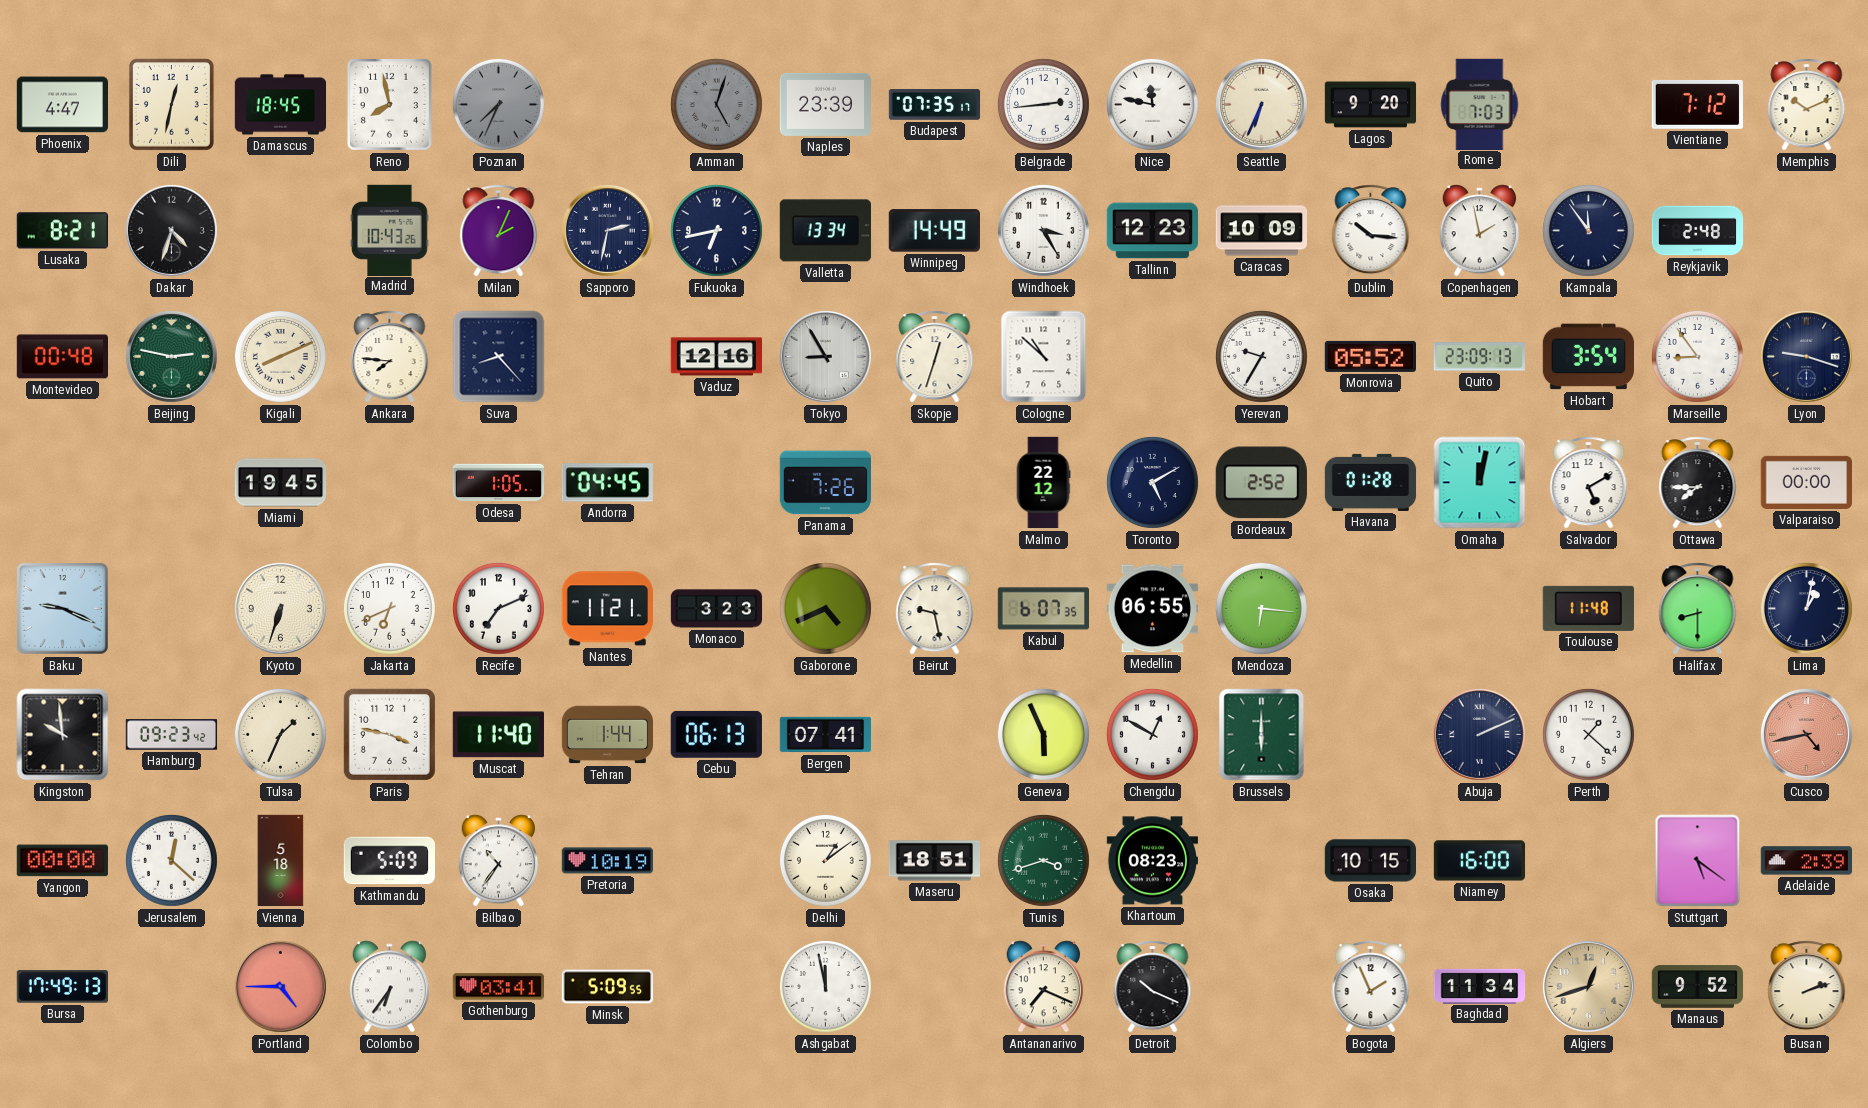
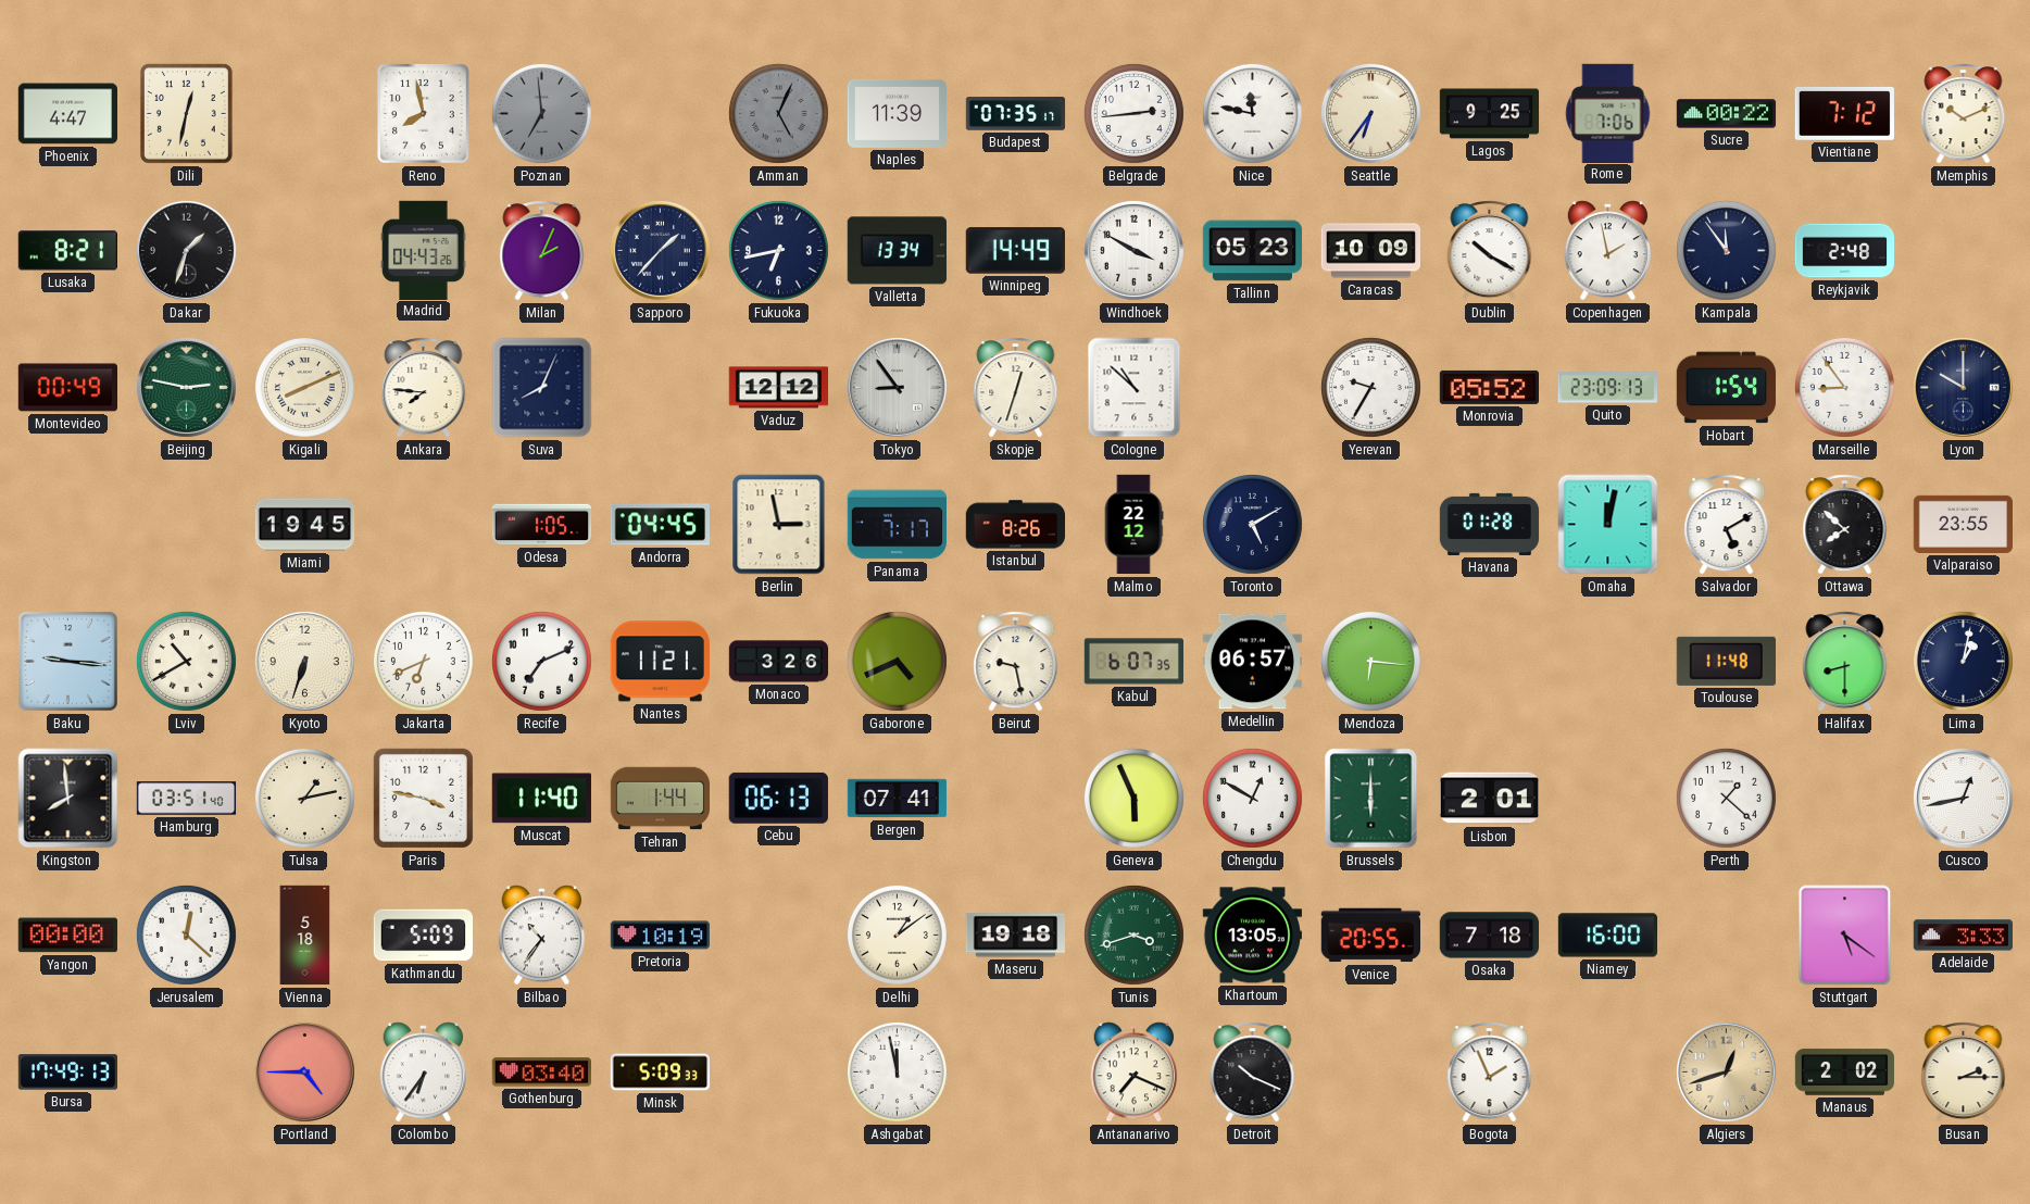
Damascus: 18:45 -> none (281, 105)
Poznan: 7:34 -> 6:59 (541, 113)
Amman: 5:03 -> 5:04 (778, 113)
Naples: 23:39 -> 11:39 (897, 113)
Seattle: 6:34 -> 6:36 (1370, 113)
Lagos: 9:20 -> 9:25 (1490, 114)
Rome: 7:03 -> 7:06 (1608, 113)
Sucre: none -> 00:22 (1727, 114)
Dakar: 4:33 -> 1:33 (186, 250)
Madrid: 10:43 -> 04:43 (424, 250)
Sapporo: 2:32 -> 1:37 (660, 250)
Windhoek: 3:25 -> 3:50 (1133, 250)
Tallinn: 12:23 -> 05:23 (1252, 251)
Dublin: 10:16 -> 10:20 (1490, 251)
Montevideo: 00:48 -> 00:49 (68, 388)
Suva: 8:23 -> 8:04 (542, 388)
Vaduz: 12:16 -> 12:12 (779, 388)
Tokyo: 8:55 -> 8:54 (897, 387)
Hobart: 3:54 -> 1:54 (1726, 388)
Lyon: 9:18 -> 10:00 (1963, 387)
Berlin: none -> 2:58 (779, 525)
Panama: 7:26 -> 7:17 (897, 525)
Istanbul: none -> 8:26 (1015, 525)
Bordeaux: 2:52 -> none (1261, 483)
Ottawa: 7:45 -> 7:52 (1845, 525)
Valparaiso: 00:00 -> 23:55 (1963, 524)
Baku: 9:19 -> 9:16 (67, 661)
Lviv: none -> 10:40 (186, 661)
Monaco: 3:23 -> 3:26 (779, 662)
Medellin: 06:55 -> 06:57 (1252, 662)
Kingston: 9:59 -> 7:59 (68, 799)
Hamburg: 09:23 -> 03:51 (187, 799)
Tulsa: 1:34 -> 1:13 (304, 798)
Lisbon: none -> 2:01 (1490, 799)
Abuja: 2:11 -> none (1479, 734)
Cusco: 4:43 -> 12:43 (1963, 798)
Cusco dial: salmon -> white (1963, 798)
Maseru: 18:51 -> 19:18 (1015, 936)
Khartoum: 08:23 -> 13:05 (1252, 936)
Venice: none -> 20:55 (1370, 936)
Osaka: 10:15 -> 7:18 (1489, 936)
Adelaide: 2:39 -> 3:33 (1963, 936)
Gothenburg: 03:41 -> 03:40 (541, 1073)
Minsk: 5:09:55 -> 5:09:33 (661, 1073)
Baghdad: 11:34 -> none (1480, 986)
Manaus: 9:52 -> 2:02 (1845, 1073)
Busan: 2:12 -> 2:15 (1964, 1073)
